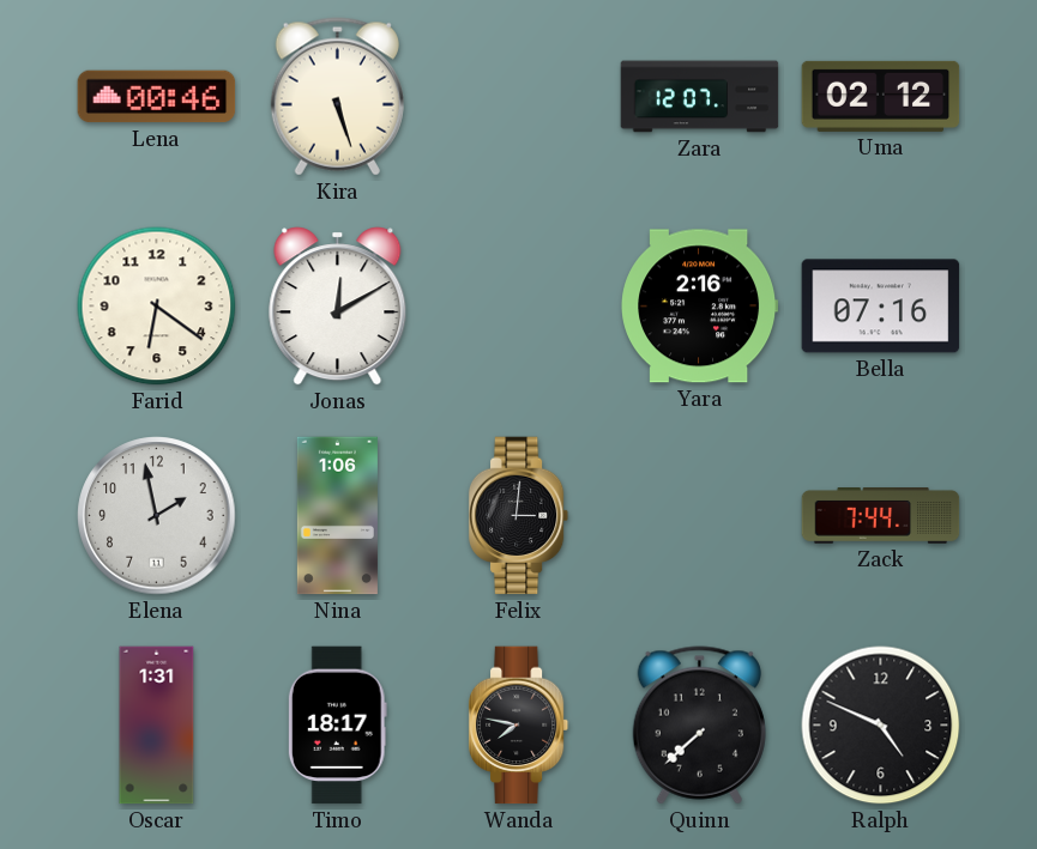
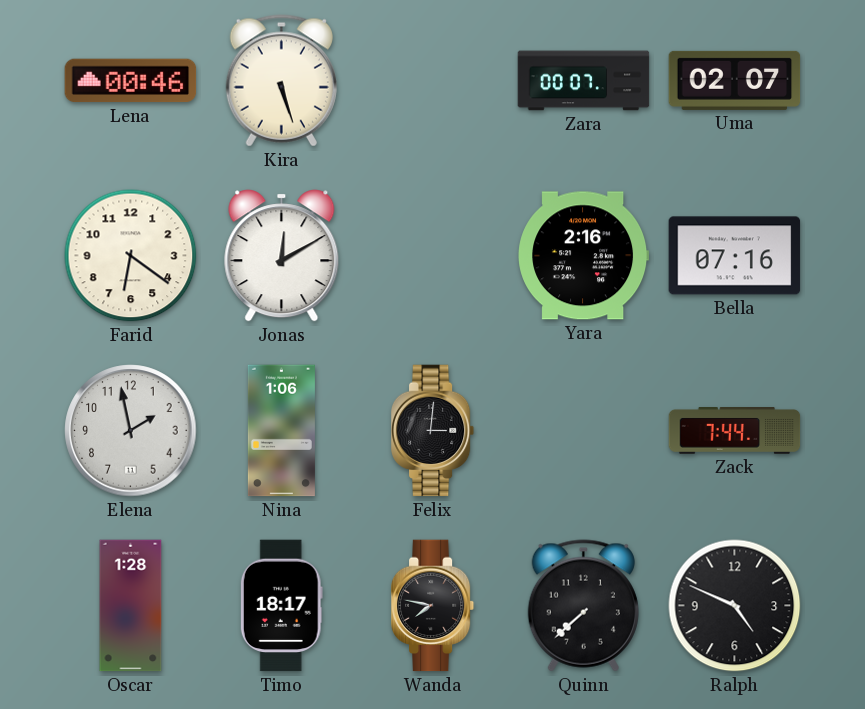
Zara: 12:07 -> 00:07 (584, 81)
Uma: 02:12 -> 02:07 (735, 80)
Oscar: 1:31 -> 1:28 (131, 606)
